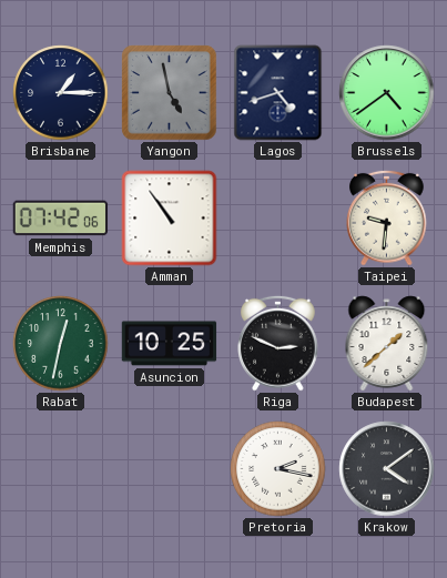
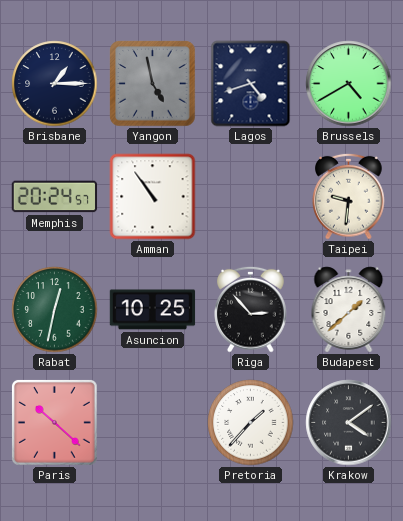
Brussels: 4:39 -> 4:40 (349, 84)
Memphis: 07:42 -> 20:24 (55, 197)
Riga: 2:49 -> 2:53 (251, 309)
Paris: none -> 10:22 (55, 423)
Pretoria: 2:17 -> 1:37 (251, 423)
